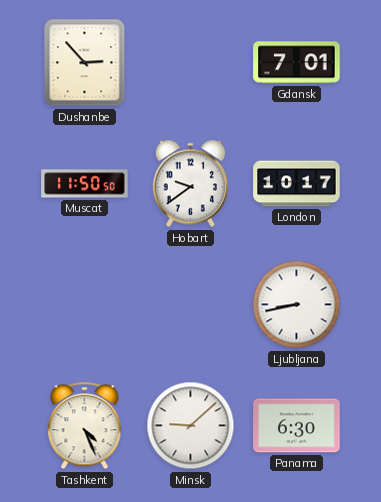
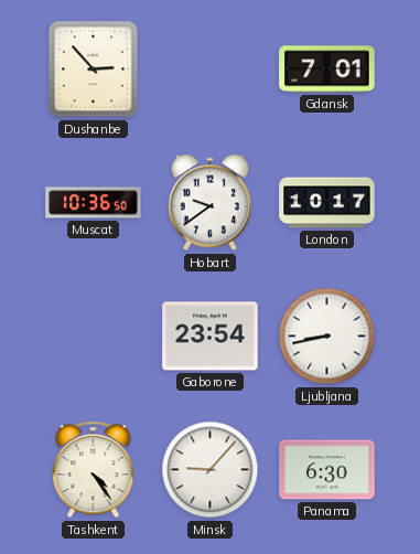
Muscat: 11:50 -> 10:36 (94, 203)
Gaborone: none -> 23:54 (211, 337)
Tashkent: 4:26 -> 4:24 (94, 470)
Minsk: 9:08 -> 9:07 (211, 470)
